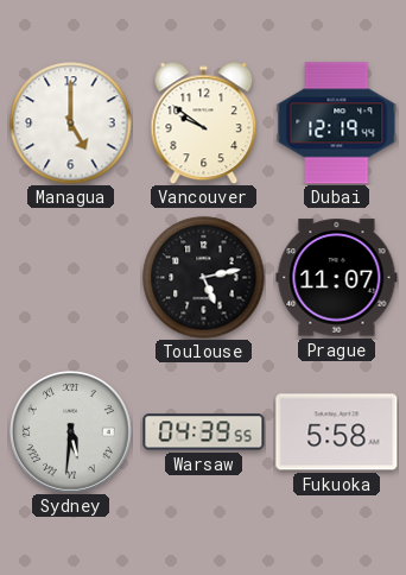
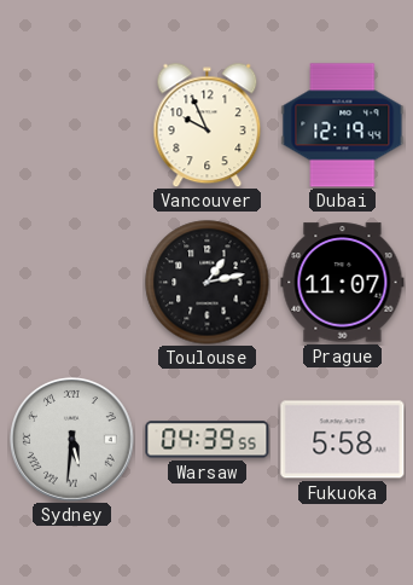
Managua: 5:00 -> none (71, 124)
Vancouver: 9:51 -> 9:56 (208, 124)
Toulouse: 5:13 -> 1:13 (208, 283)
